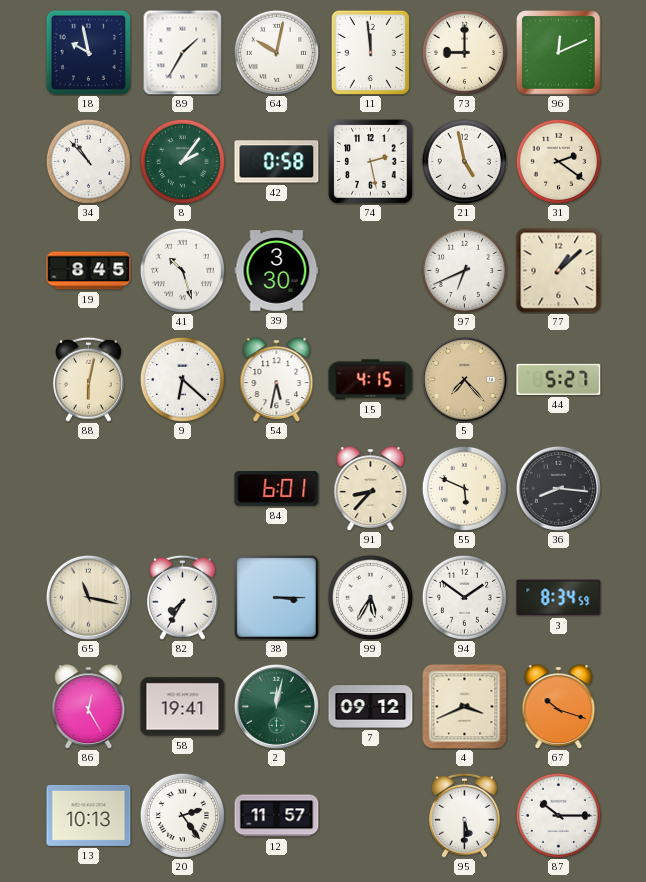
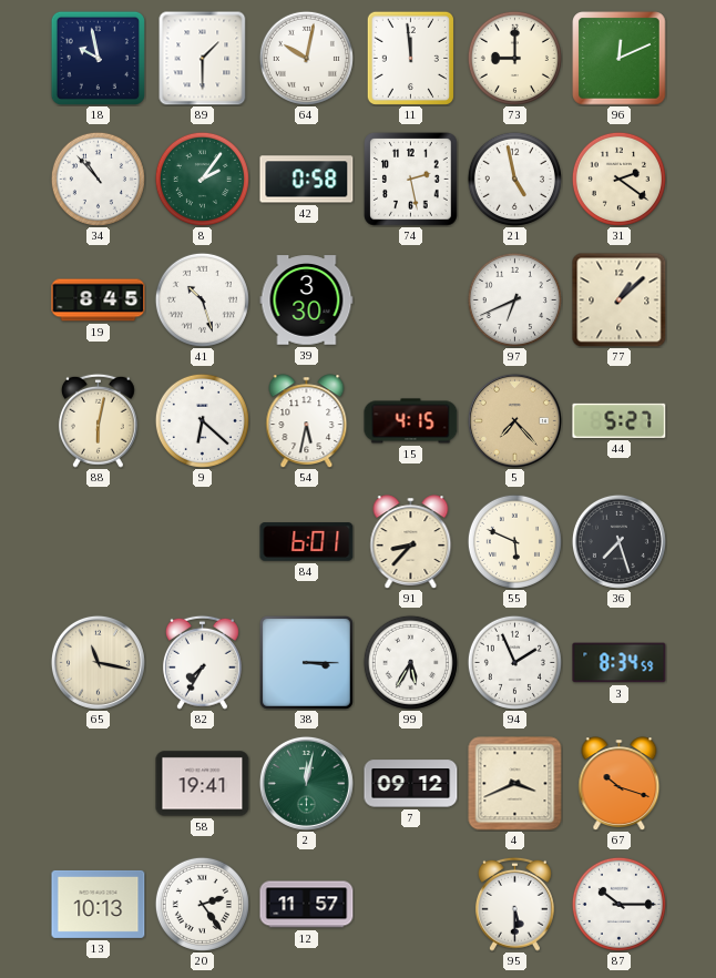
89: 1:35 -> 1:30 (203, 58)
36: 8:16 -> 7:27 (618, 541)
94: 1:51 -> 1:56 (514, 662)
86: 12:25 -> none (89, 706)
